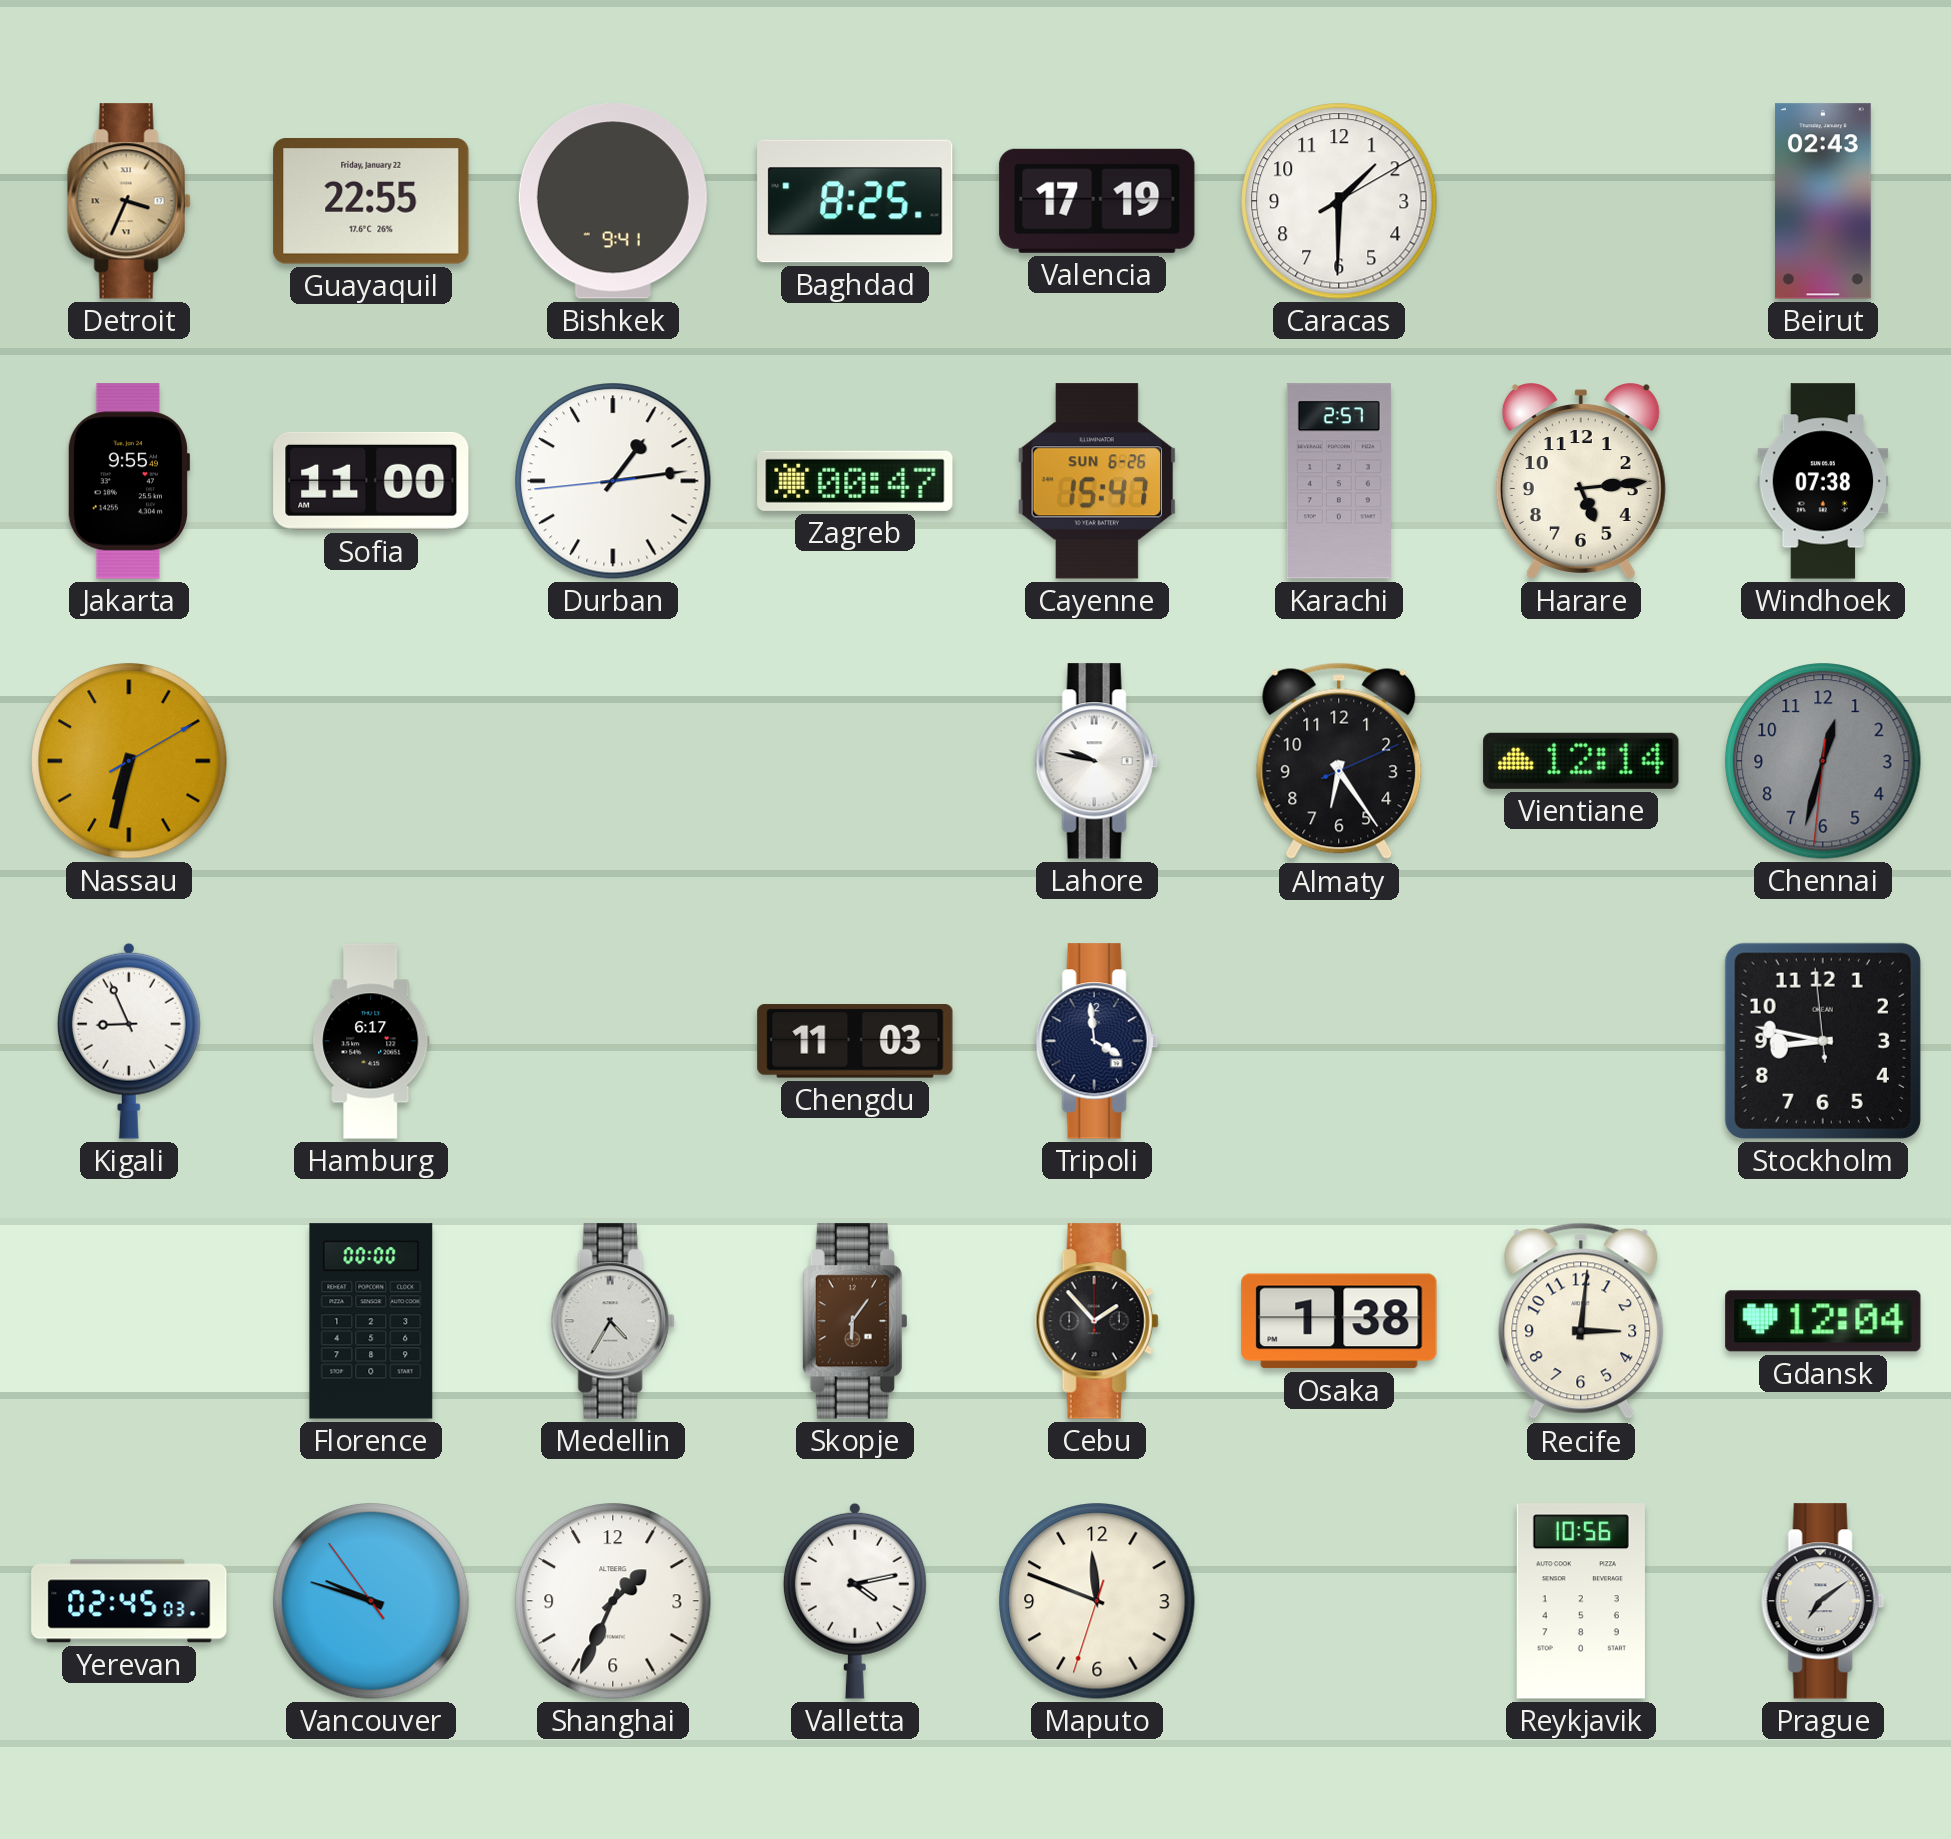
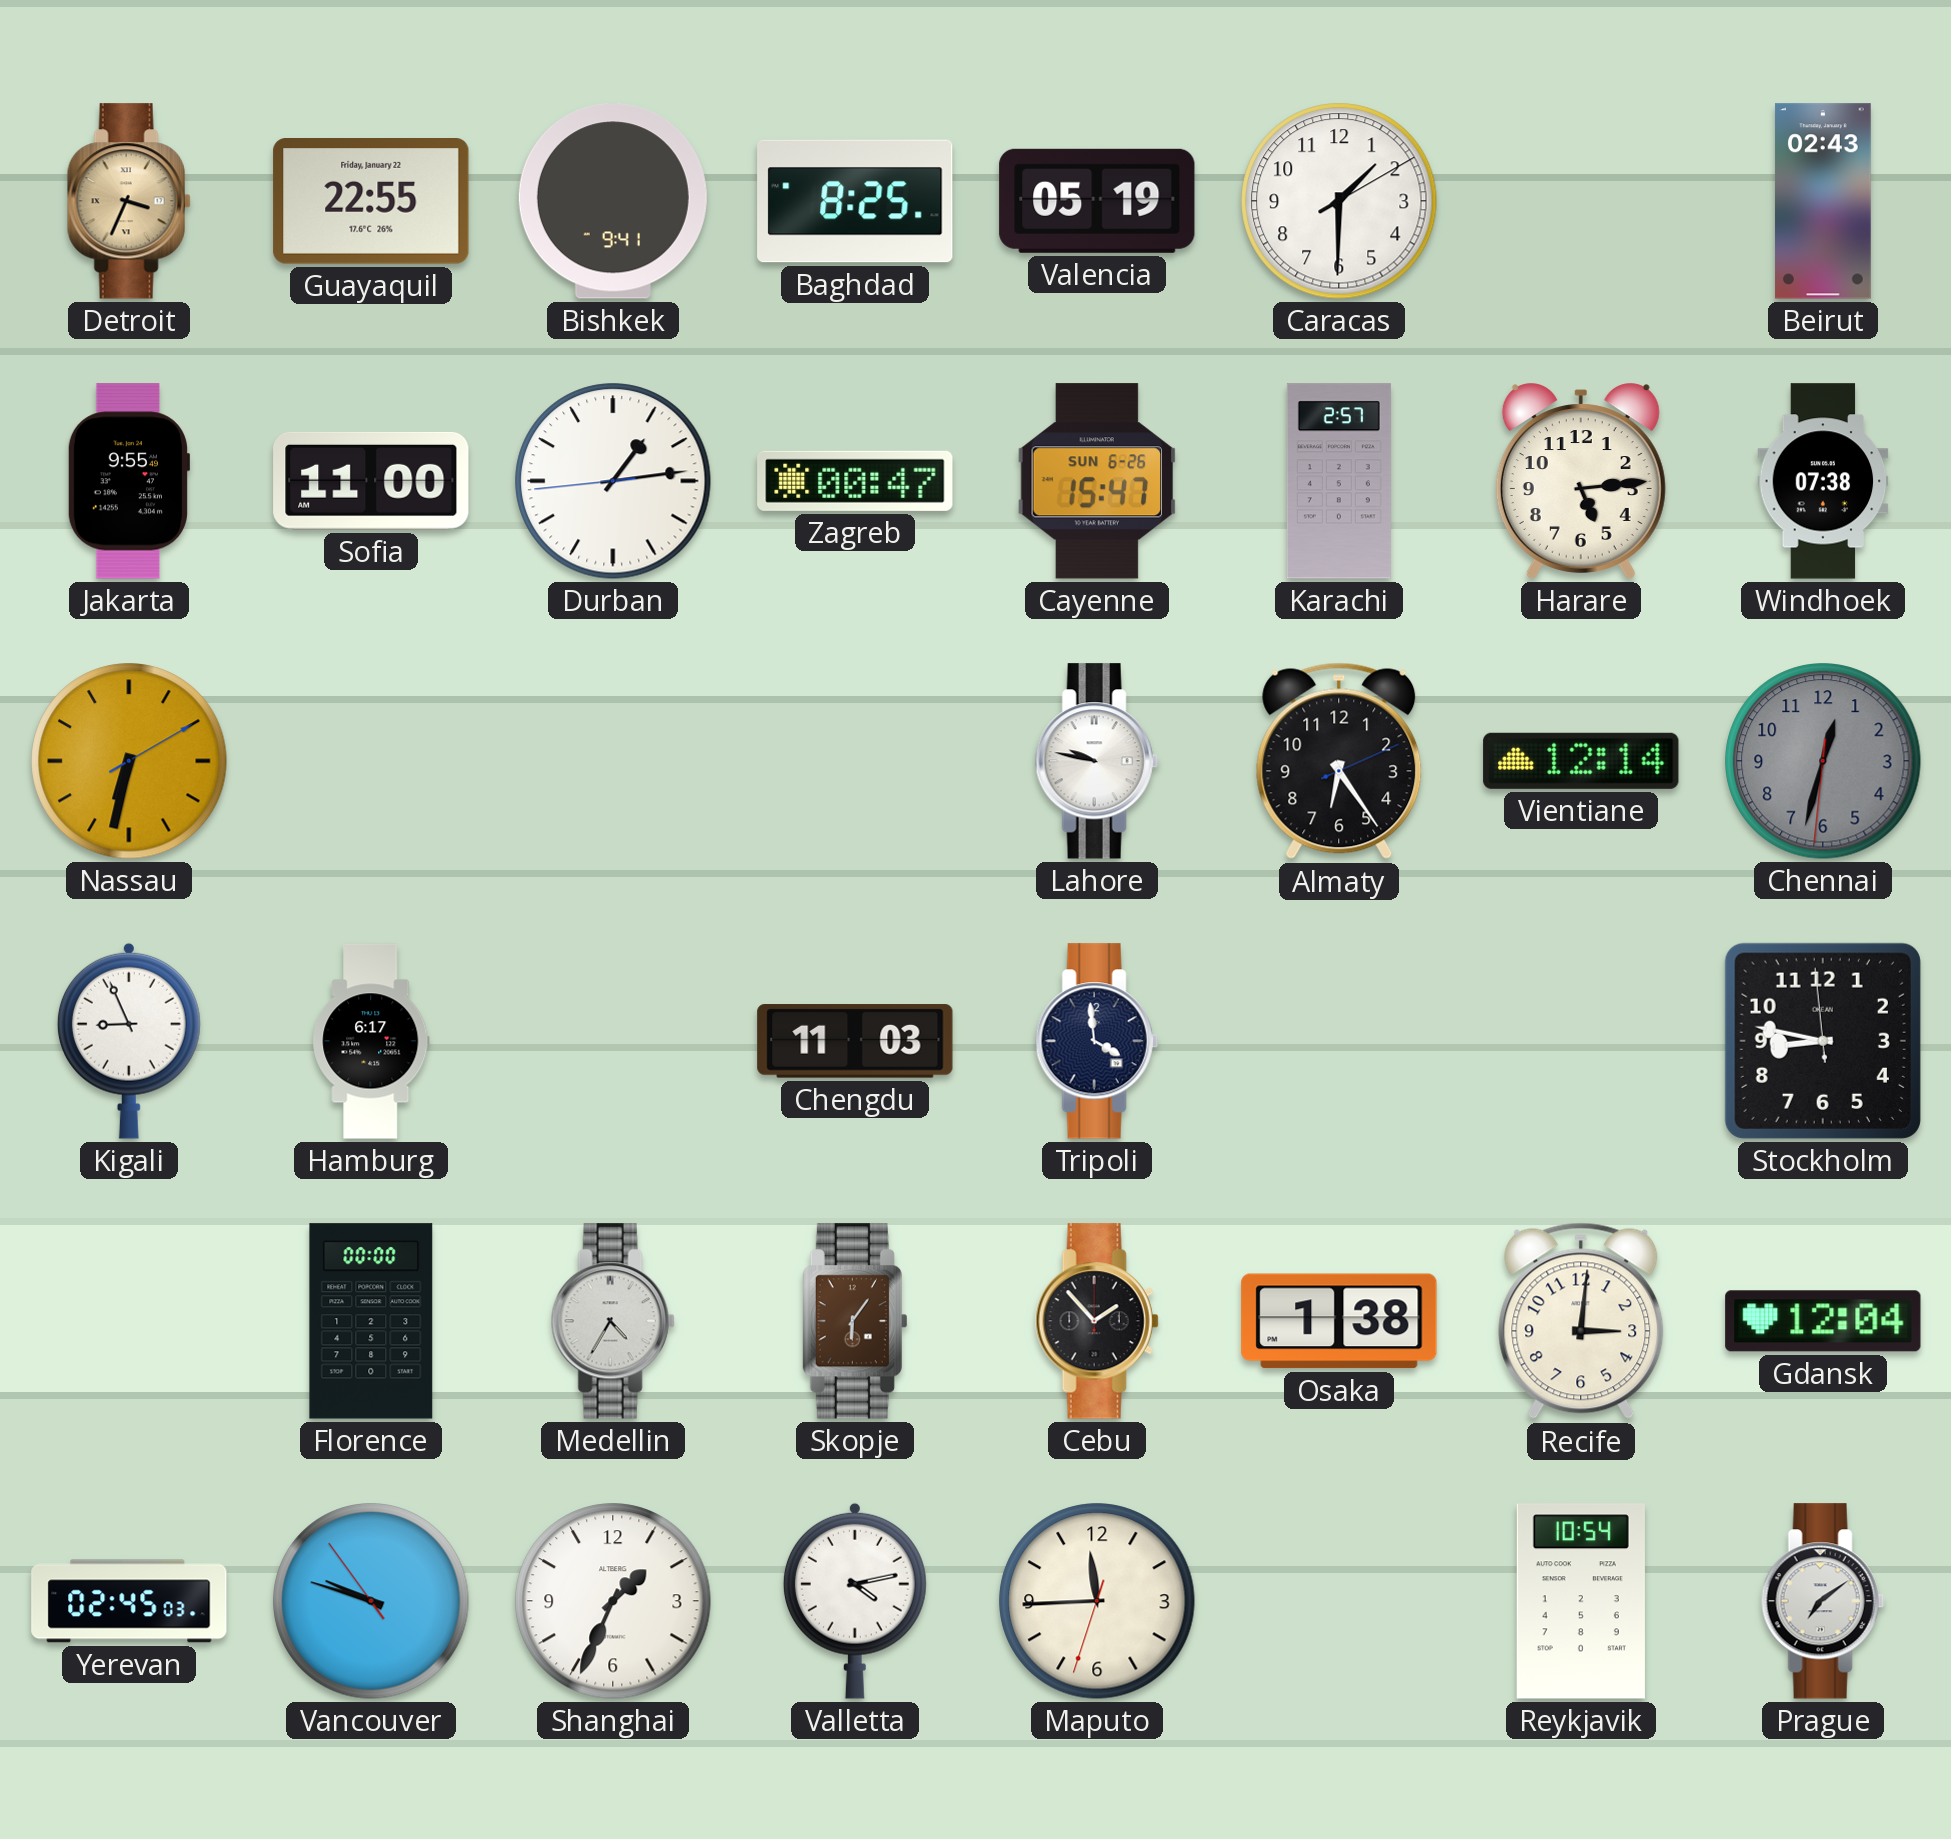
Valencia: 17:19 -> 05:19 (1097, 201)
Maputo: 11:48 -> 11:44 (1097, 1601)
Reykjavik: 10:56 -> 10:54 (1581, 1601)
